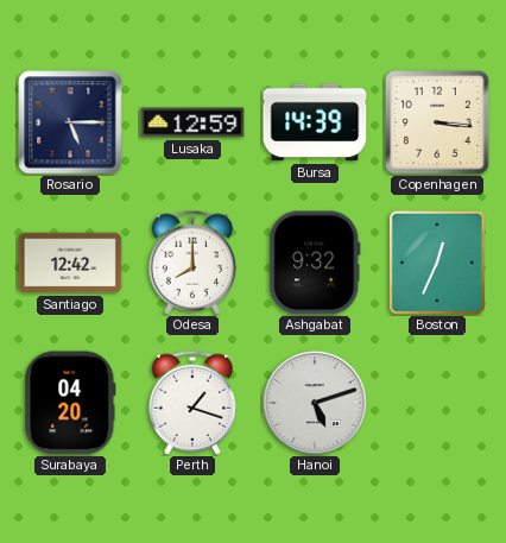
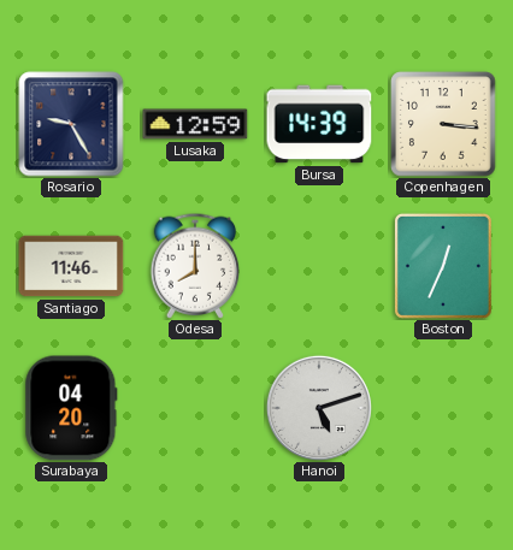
Rosario: 5:15 -> 9:25 (71, 124)
Santiago: 12:42 -> 11:46 (71, 266)
Ashgabat: 9:32 -> none (315, 263)
Perth: 1:18 -> none (192, 403)
